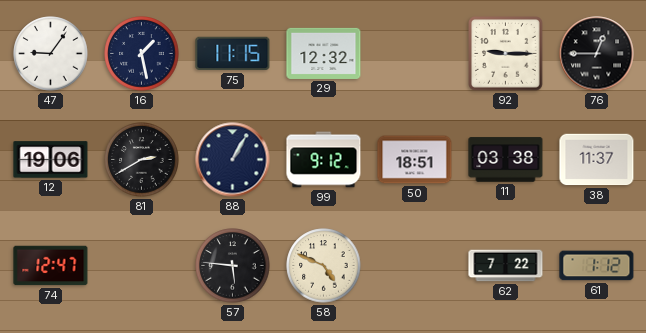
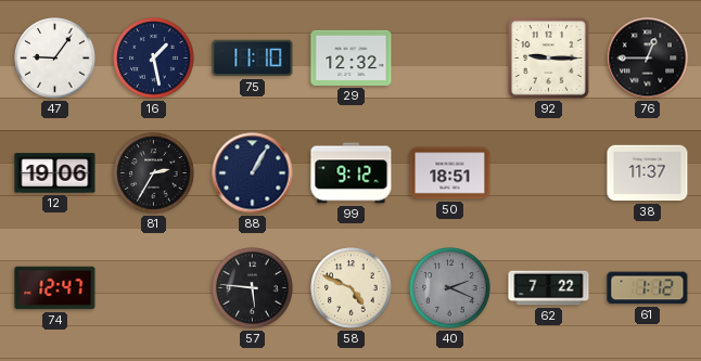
75: 11:15 -> 11:10 (253, 59)
81: 2:40 -> 2:35 (154, 173)
11: 03:38 -> none (506, 160)
40: none -> 2:19 (450, 288)
